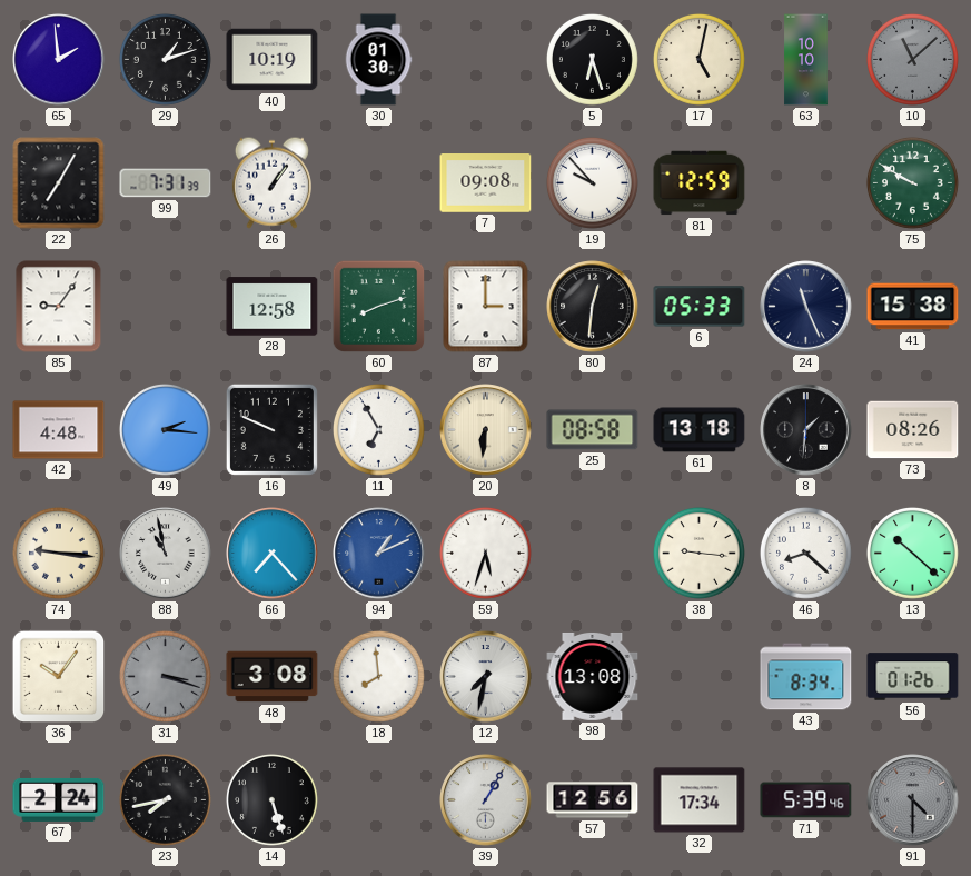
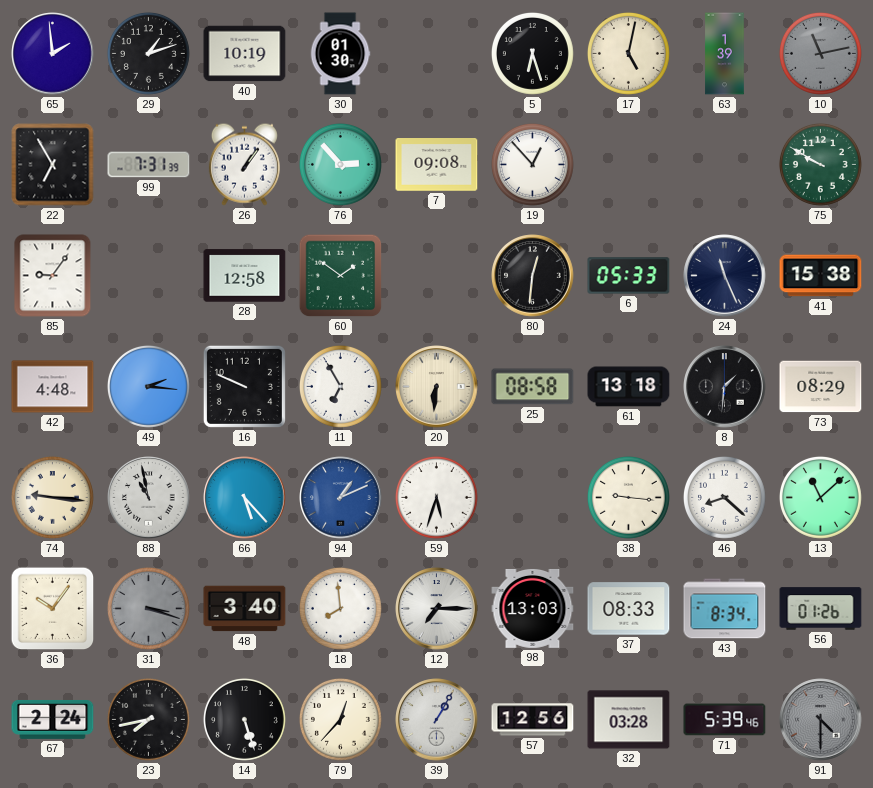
63: 10:10 -> 1:39 (725, 54)
10: 11:08 -> 11:13 (820, 53)
22: 7:05 -> 6:55 (53, 165)
76: none -> 2:53 (340, 164)
19: 9:53 -> 12:53 (532, 164)
81: 12:59 -> none (700, 183)
60: 8:12 -> 1:51 (341, 276)
87: 3:00 -> none (486, 307)
73: 08:26 -> 08:29 (821, 387)
66: 7:23 -> 5:23 (245, 498)
13: 10:22 -> 11:08 (820, 497)
48: 3:08 -> 3:40 (245, 609)
12: 7:32 -> 7:15 (437, 609)
98: 13:08 -> 13:03 (533, 608)
37: none -> 08:33 (629, 609)
79: none -> 12:37 (340, 719)
32: 17:34 -> 03:28 (629, 720)
